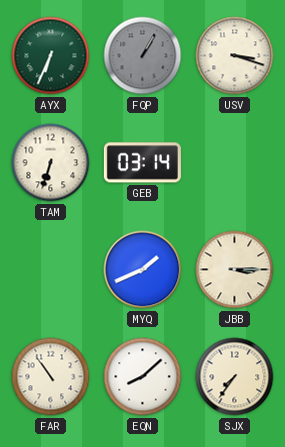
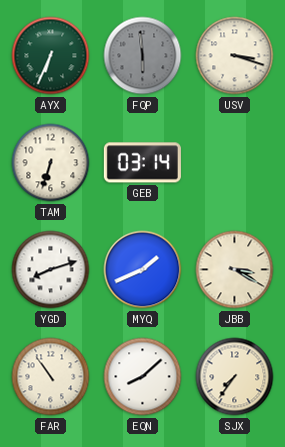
FQP: 1:05 -> 5:59 (143, 56)
YGD: none -> 8:12 (51, 270)
JBB: 3:15 -> 3:20 (235, 270)
